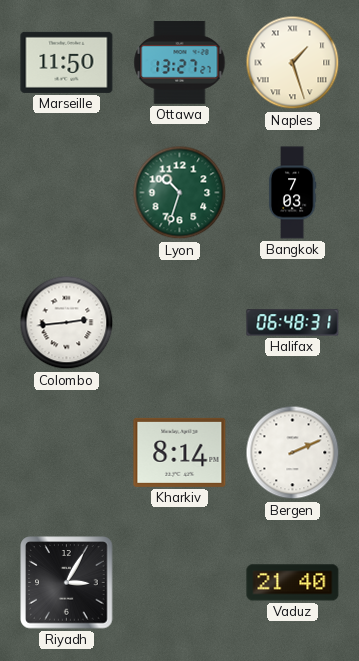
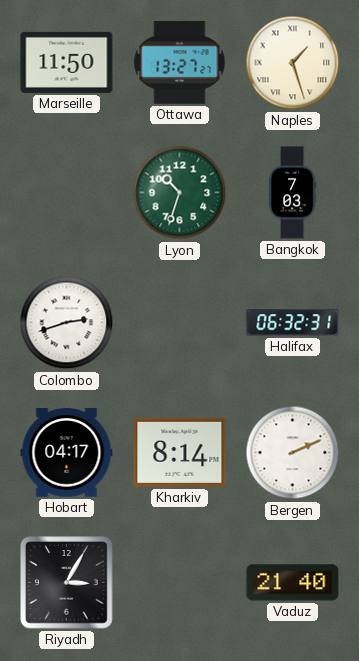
Colombo: 2:44 -> 2:42 (67, 323)
Halifax: 06:48 -> 06:32 (293, 323)
Hobart: none -> 04:17 (67, 453)
